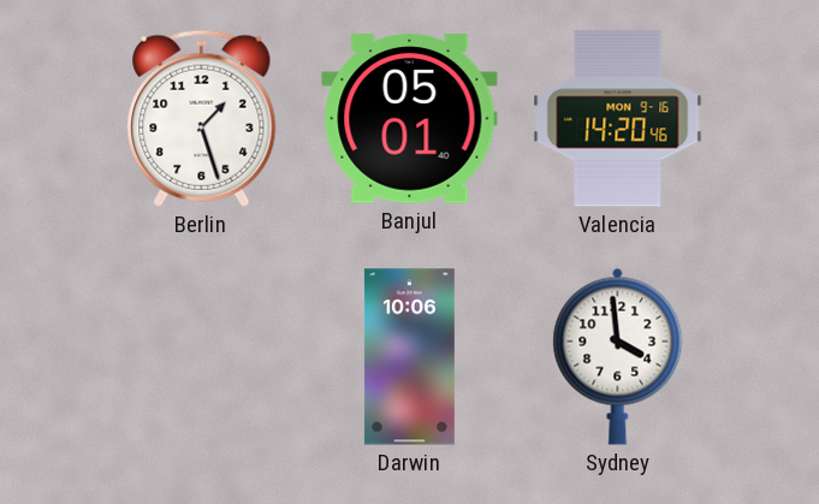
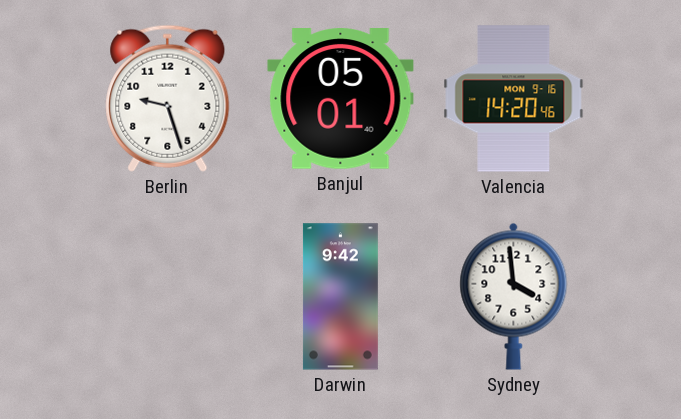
Berlin: 1:27 -> 9:27 (168, 98)
Darwin: 10:06 -> 9:42 (340, 297)
